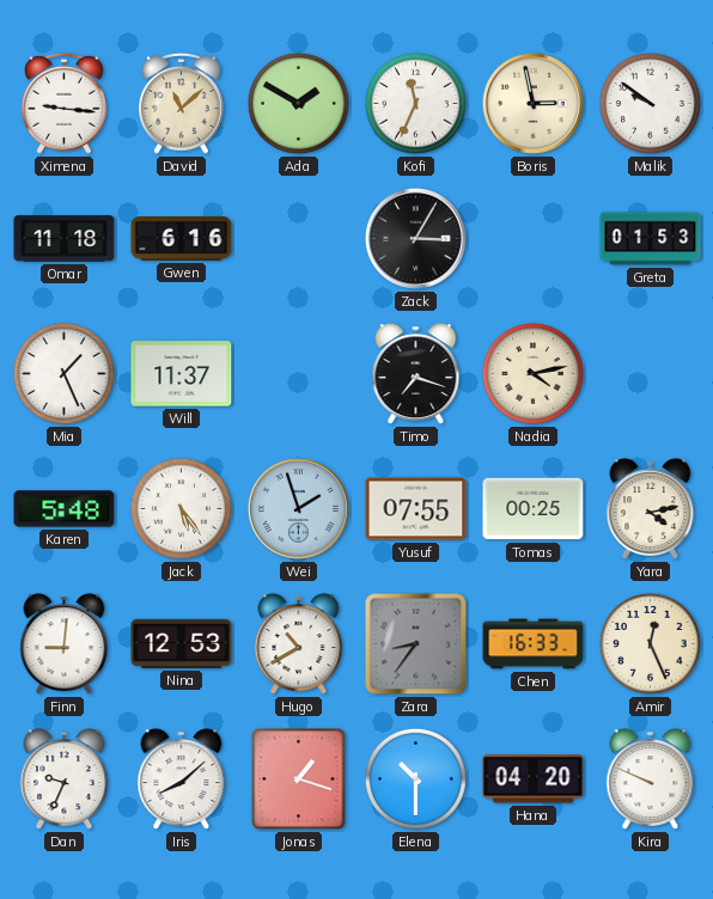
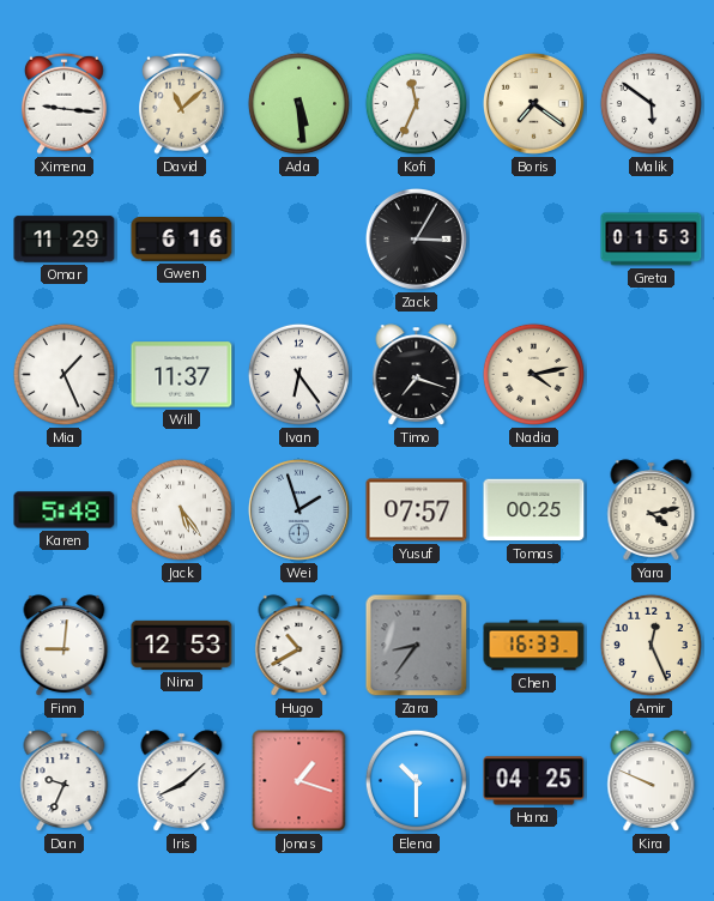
Ada: 1:50 -> 5:29 (298, 103)
Boris: 2:58 -> 7:21 (533, 103)
Malik: 9:51 -> 5:51 (651, 103)
Omar: 11:18 -> 11:29 (65, 240)
Ivan: none -> 6:24 (298, 374)
Yusuf: 07:55 -> 07:57 (417, 510)
Hana: 04:20 -> 04:25 (534, 781)
